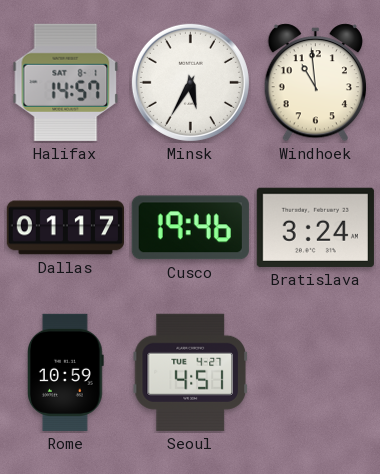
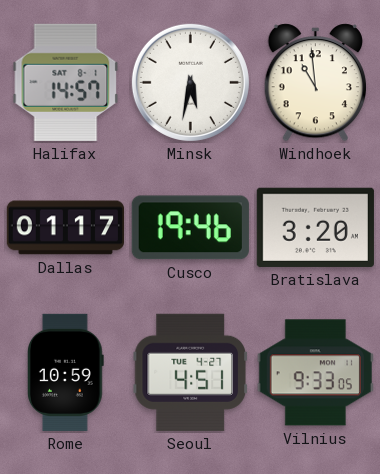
Minsk: 5:35 -> 5:32 (190, 82)
Bratislava: 3:24 -> 3:20 (315, 227)
Vilnius: none -> 9:33 (315, 373)
